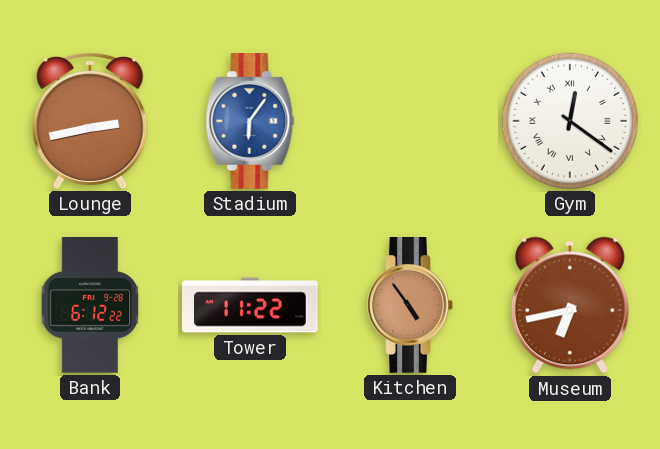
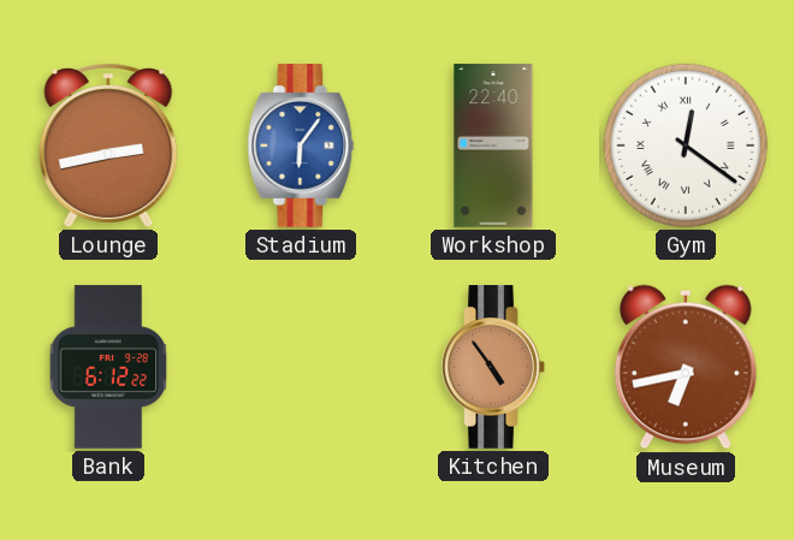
Workshop: none -> 22:40 (493, 146)
Tower: 11:22 -> none (251, 305)
